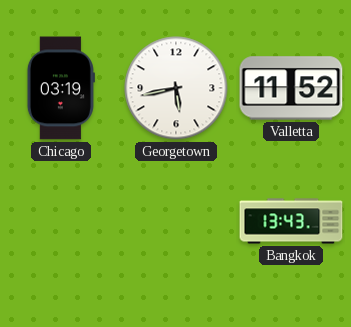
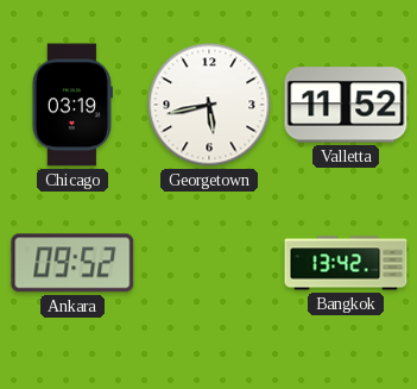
Ankara: none -> 09:52 (72, 263)
Bangkok: 13:43 -> 13:42 (346, 263)
